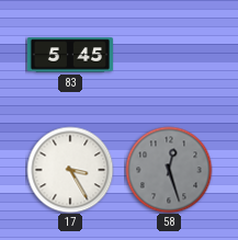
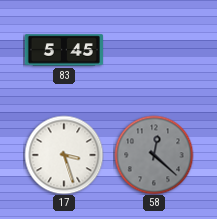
17: 3:25 -> 3:27 (64, 155)
58: 12:27 -> 12:22 (154, 155)
